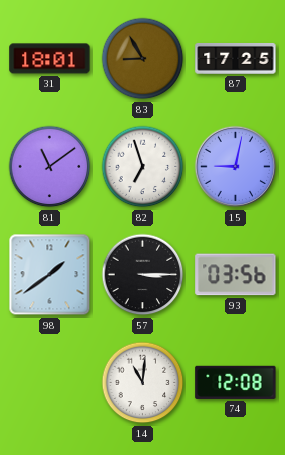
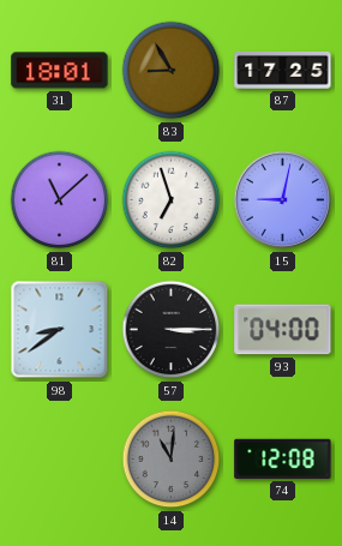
81: 11:09 -> 11:08 (60, 200)
98: 1:39 -> 8:39 (60, 330)
93: 03:56 -> 04:00 (283, 330)
14 dial: white -> grey (172, 460)
